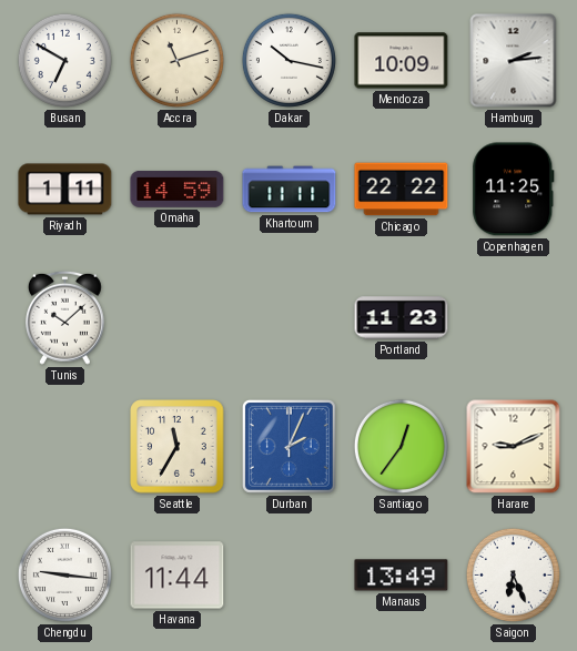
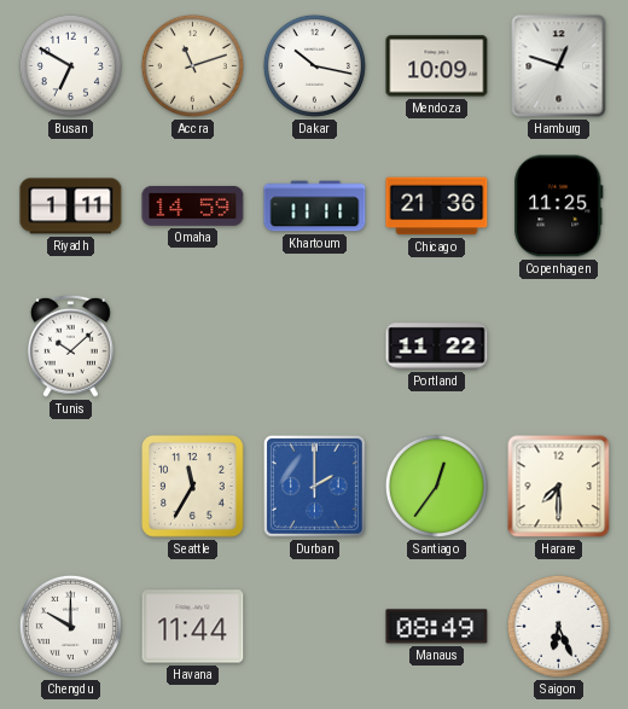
Hamburg: 2:14 -> 12:48 (559, 66)
Chicago: 22:22 -> 21:36 (437, 207)
Portland: 11:23 -> 11:22 (437, 347)
Durban: 2:04 -> 2:00 (314, 486)
Harare: 9:11 -> 7:30 (559, 487)
Chengdu: 9:16 -> 10:00 (70, 626)
Manaus: 13:49 -> 08:49 (437, 627)
